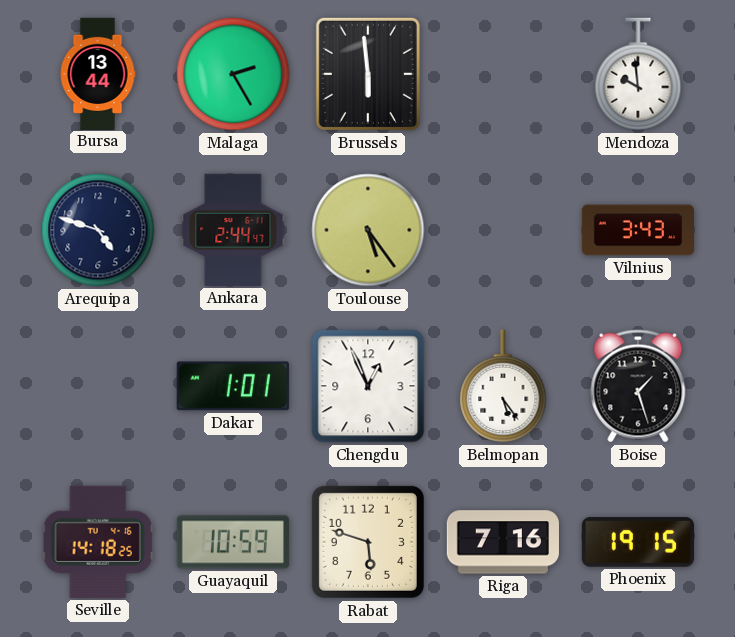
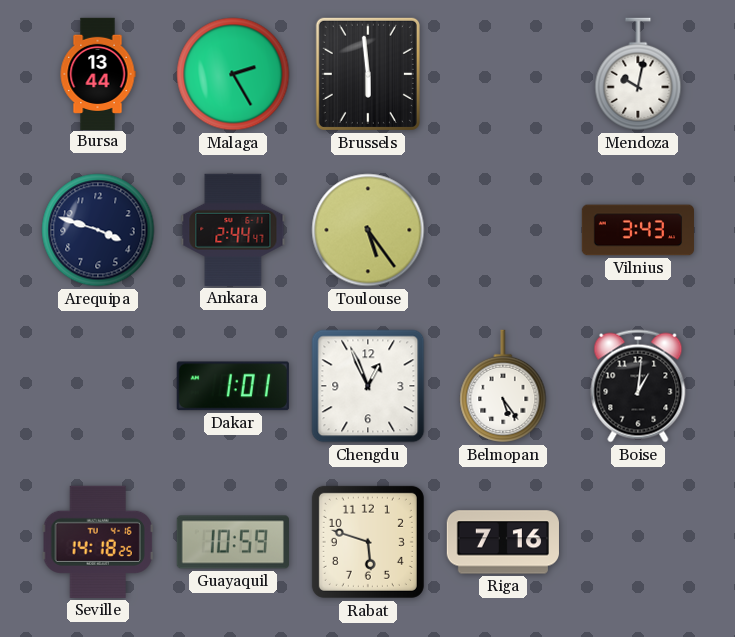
Mendoza: 9:59 -> 10:02 (638, 74)
Arequipa: 4:48 -> 3:48 (98, 230)
Boise: 1:27 -> 1:01 (638, 386)
Phoenix: 19:15 -> none (638, 542)
